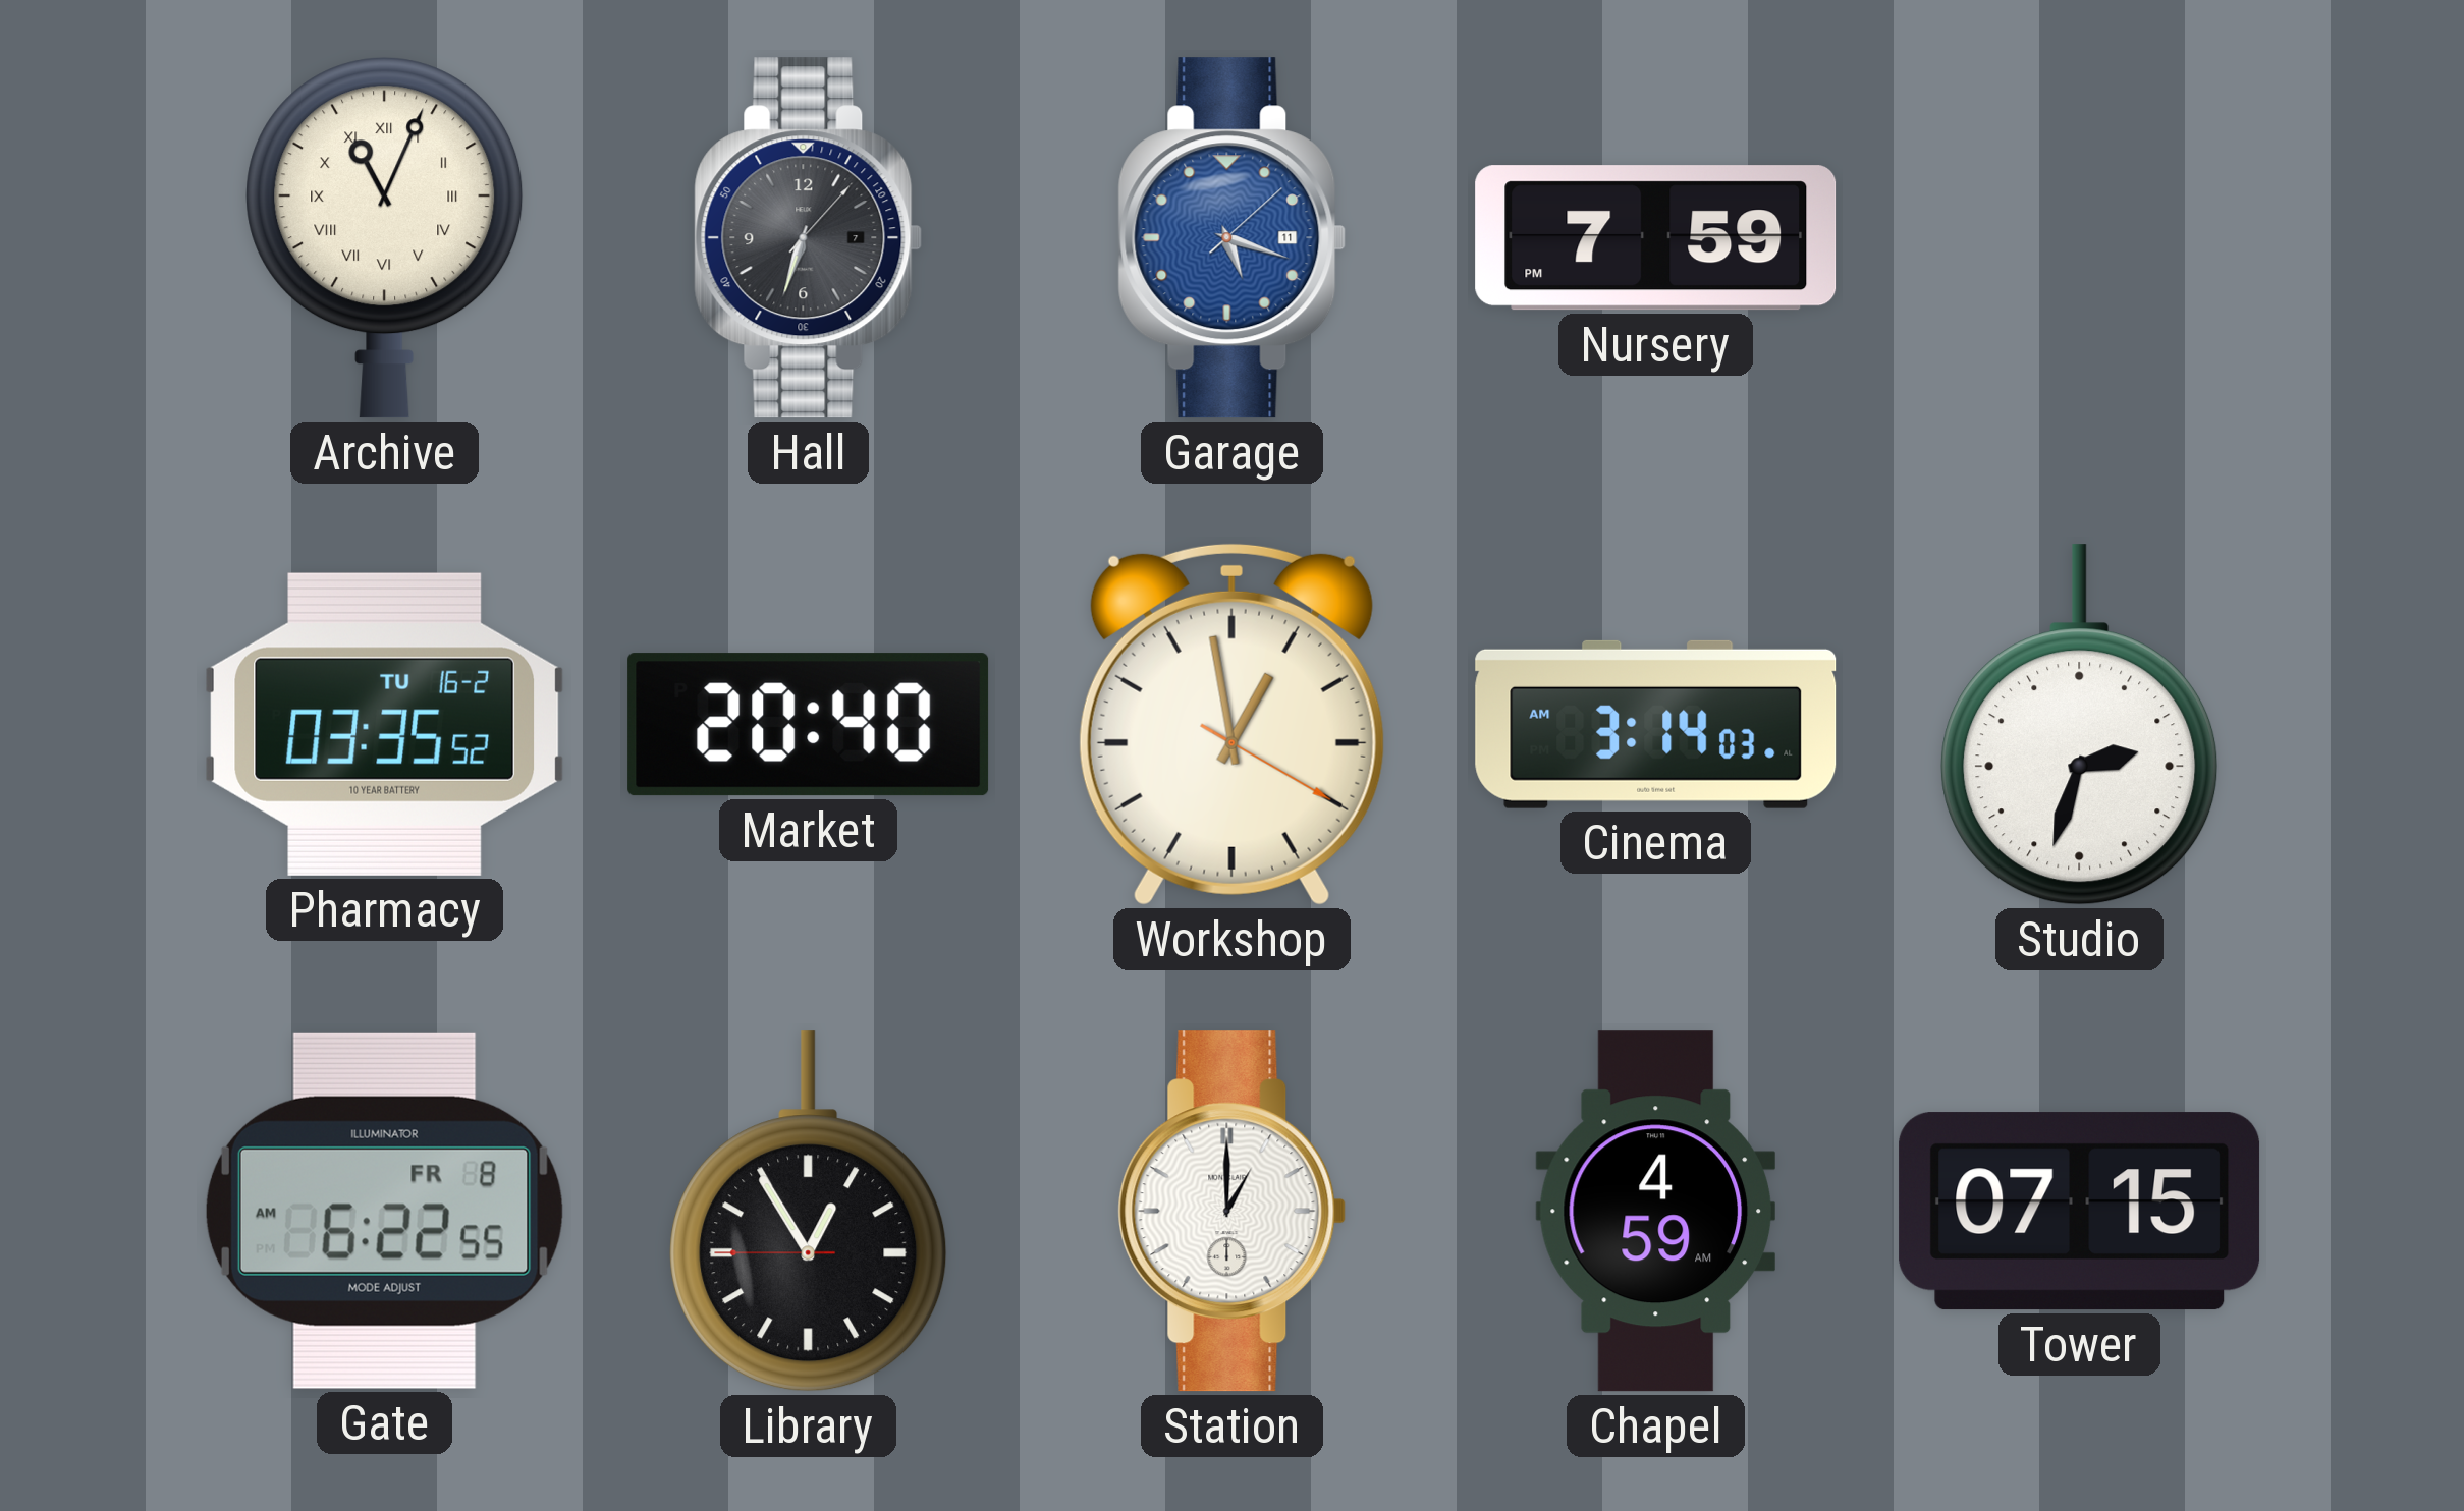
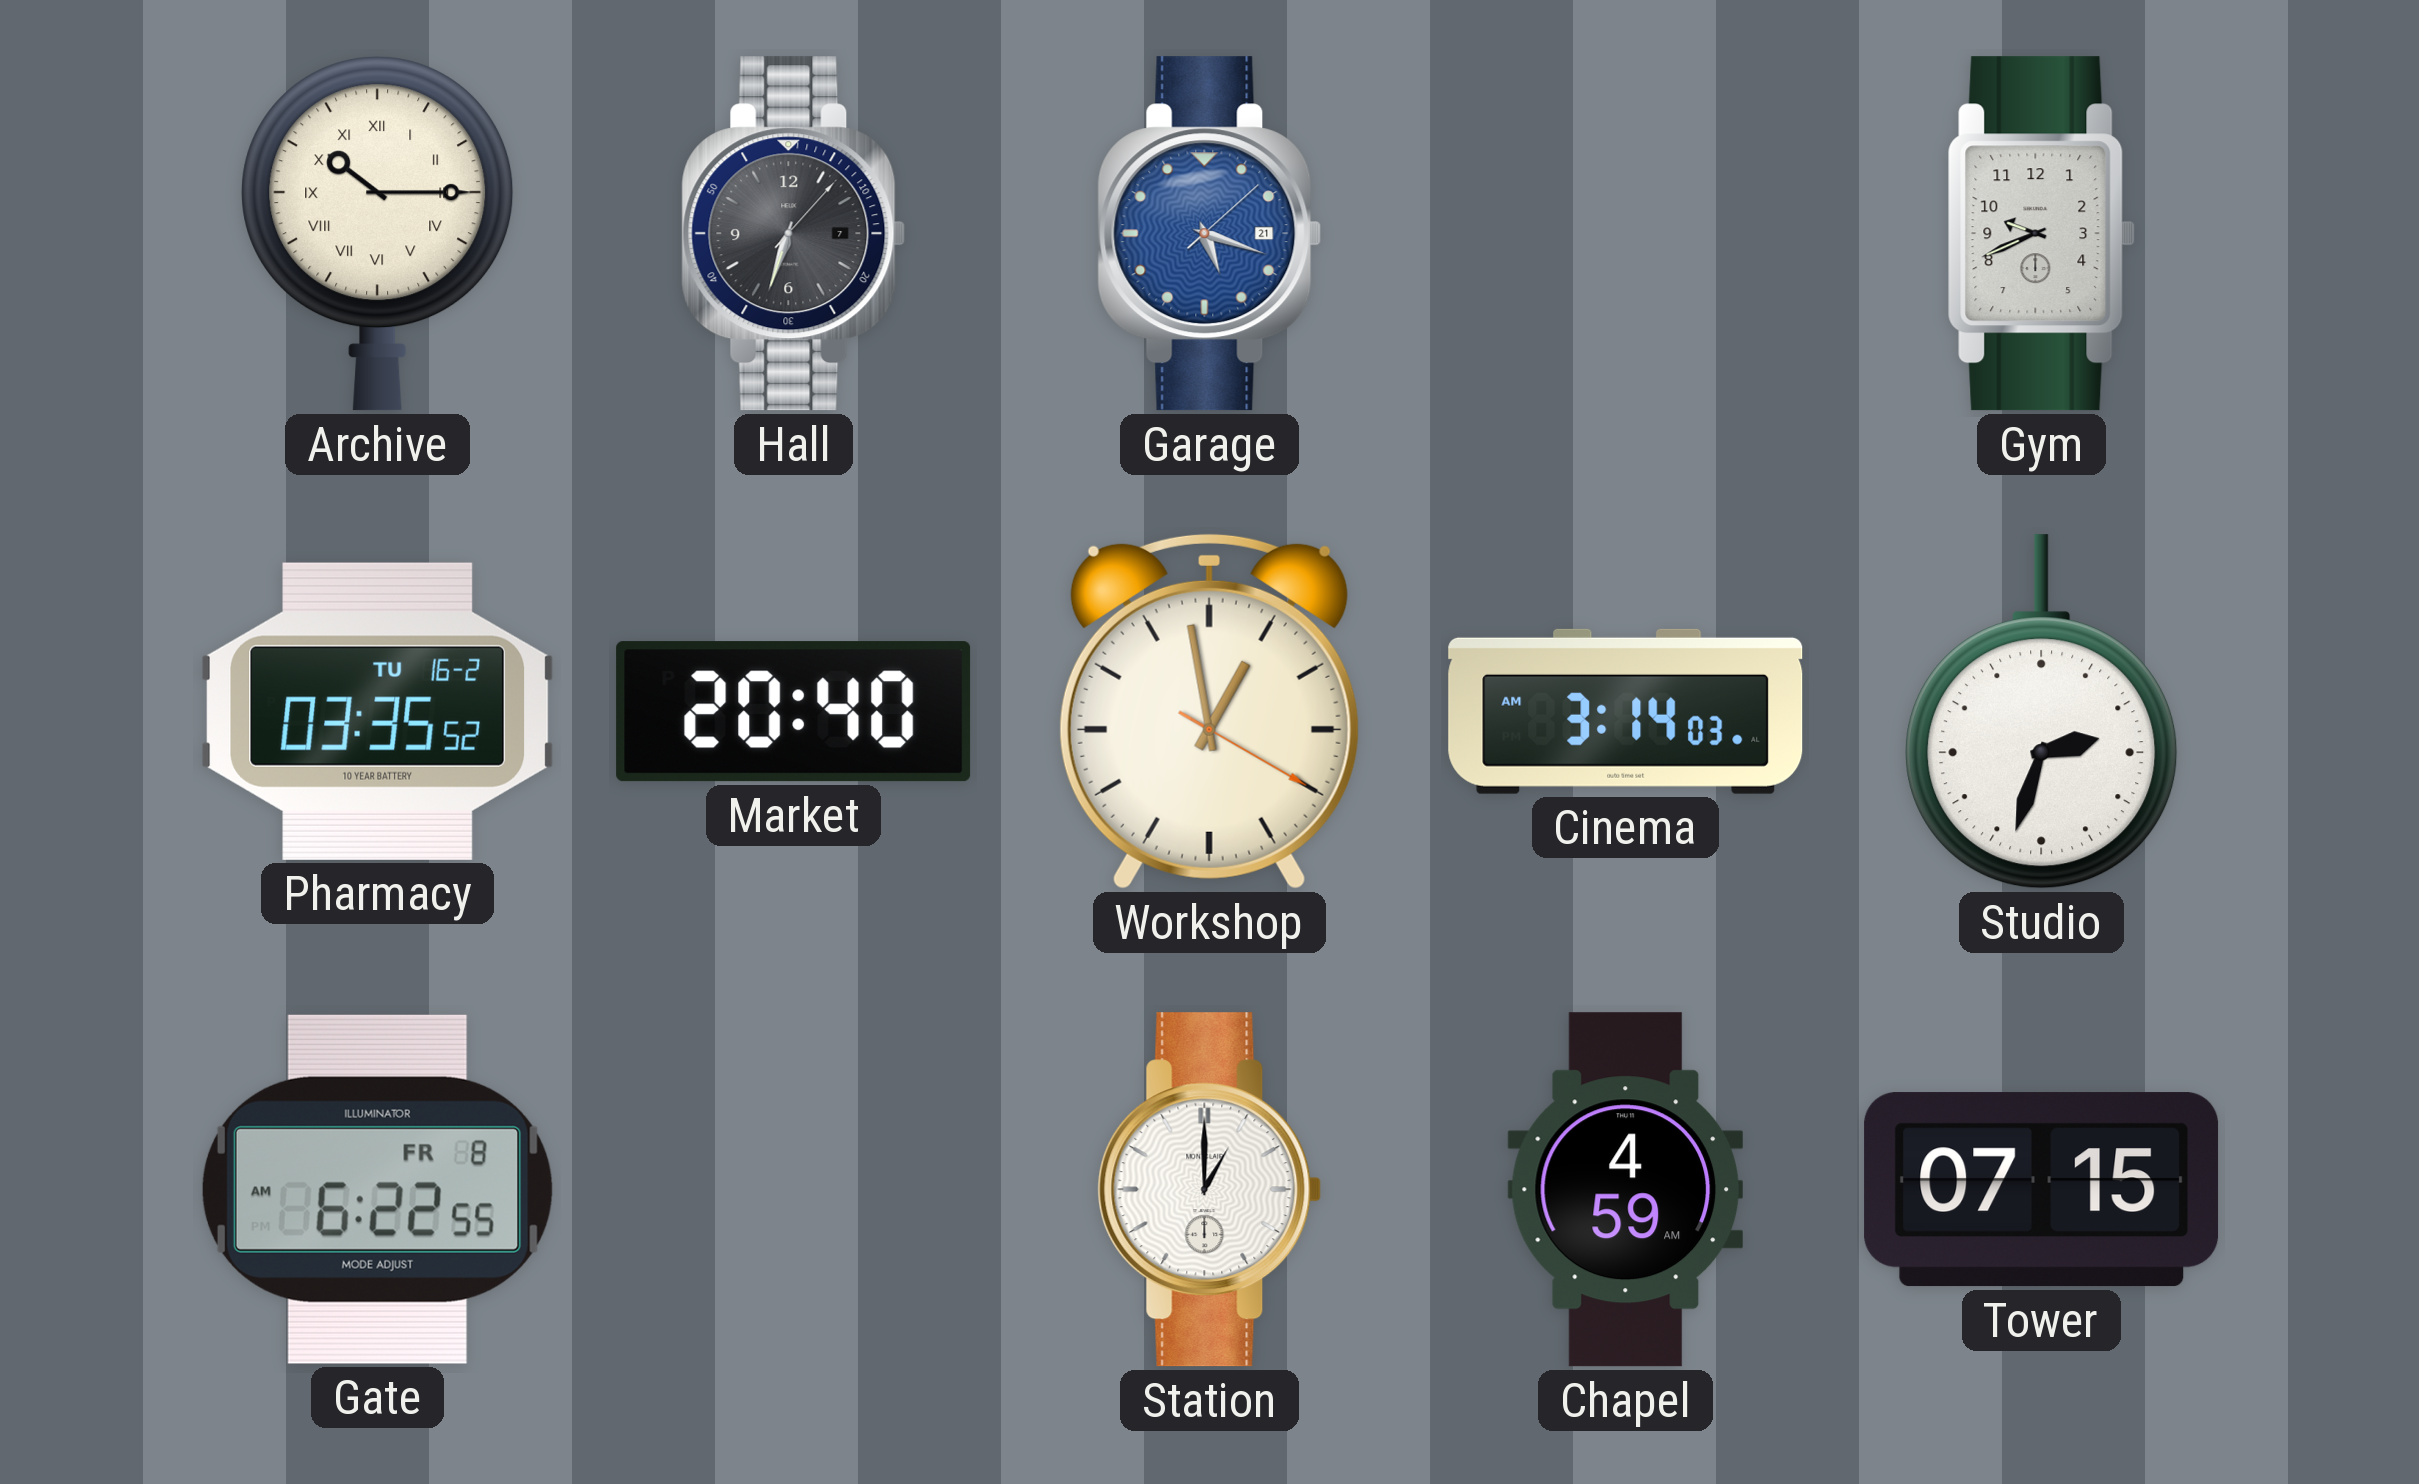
Archive: 11:04 -> 10:15 (378, 234)
Garage date: 11 -> 21 (1210, 234)
Nursery: 7:59 -> none (1656, 238)
Gym: none -> 9:41 (2041, 234)
Library: 12:54 -> none (809, 1212)
